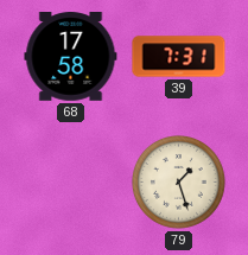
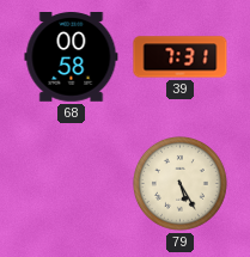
68: 17:58 -> 00:58 (72, 57)
79: 1:27 -> 5:25 (179, 183)
